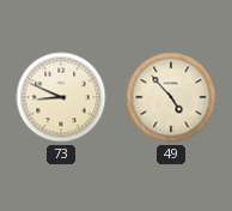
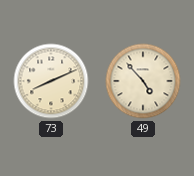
73: 8:49 -> 8:11 (51, 81)
